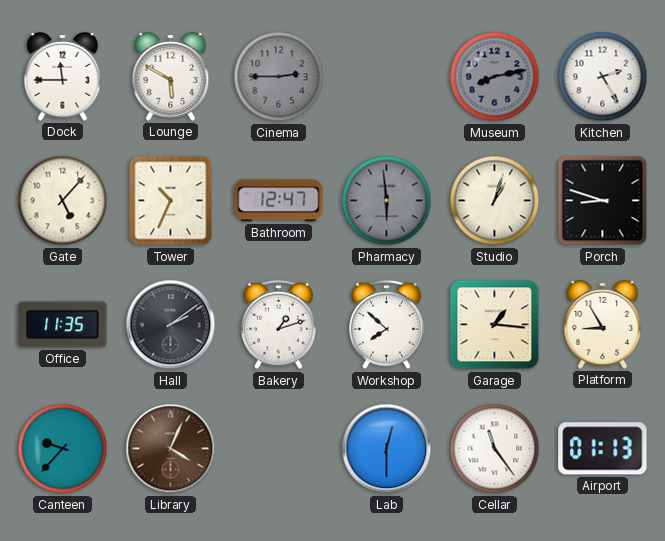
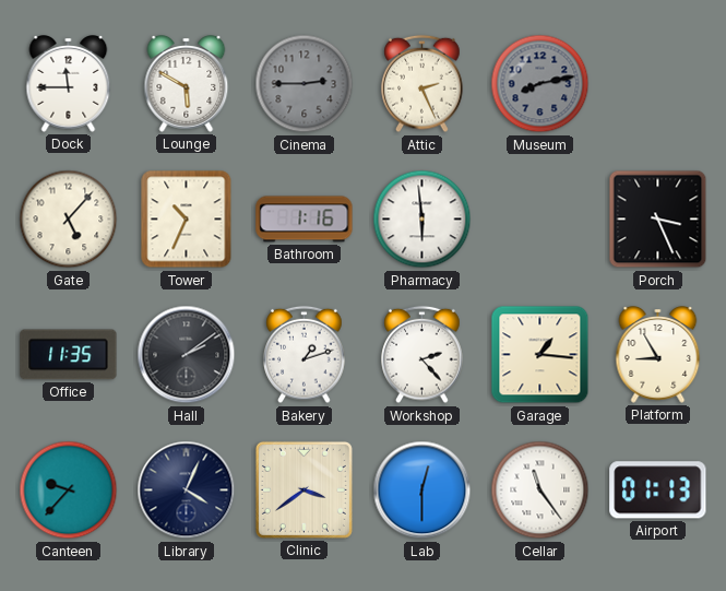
Attic: none -> 2:26 (422, 84)
Kitchen: 2:25 -> none (603, 77)
Bathroom: 12:47 -> 1:16 (305, 220)
Pharmacy dial: grey -> white (422, 220)
Studio: 1:03 -> none (495, 201)
Porch: 8:48 -> 3:26 (658, 220)
Workshop: 7:52 -> 2:23 (422, 355)
Library dial: brown -> navy (187, 490)
Clinic: none -> 3:39 (304, 489)
